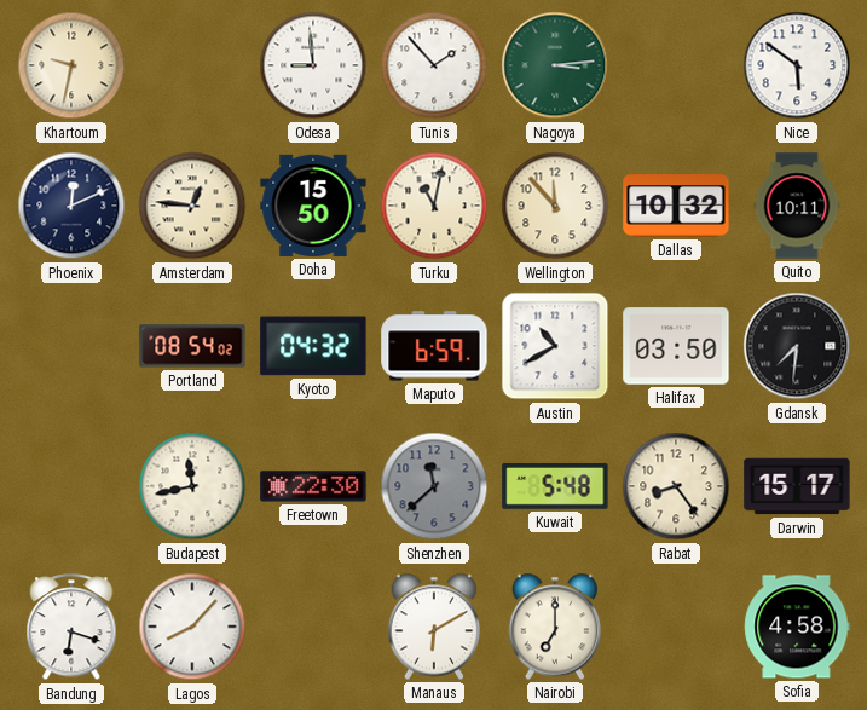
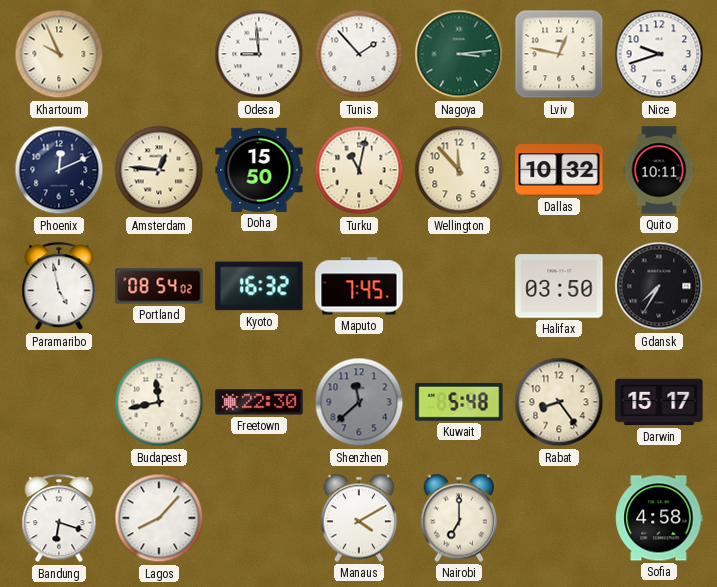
Khartoum: 9:32 -> 9:56 (59, 54)
Lviv: none -> 12:47 (559, 54)
Nice: 5:51 -> 9:42 (659, 54)
Paramaribo: none -> 4:58 (59, 287)
Kyoto: 04:32 -> 16:32 (259, 286)
Maputo: 6:59 -> 7:45 (359, 286)
Austin: 10:40 -> none (555, 346)
Gdansk: 7:31 -> 7:35 (659, 286)
Manaus: 6:10 -> 4:10 (359, 518)
